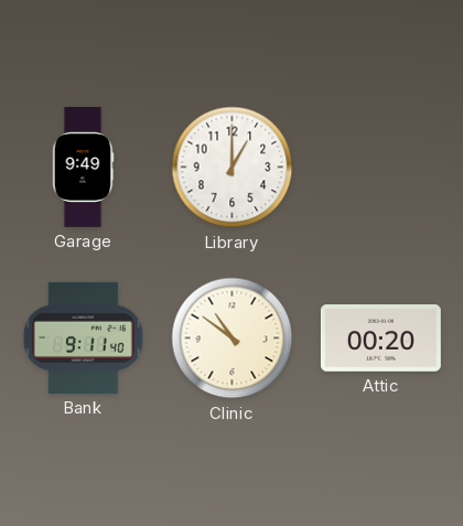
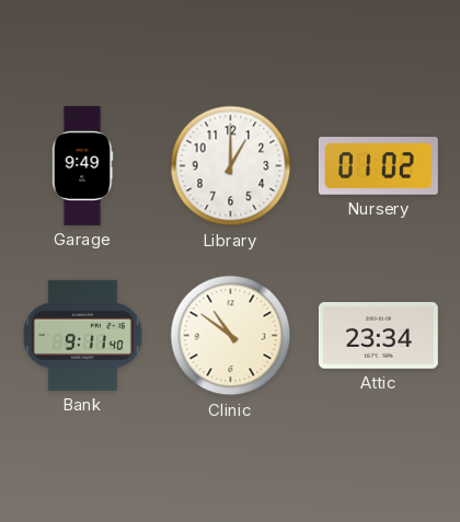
Nursery: none -> 01:02 (378, 166)
Attic: 00:20 -> 23:34 (378, 336)
